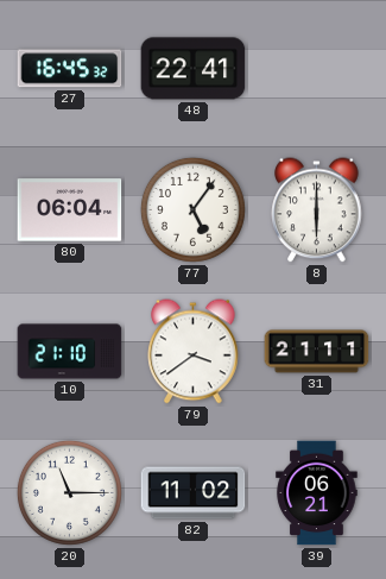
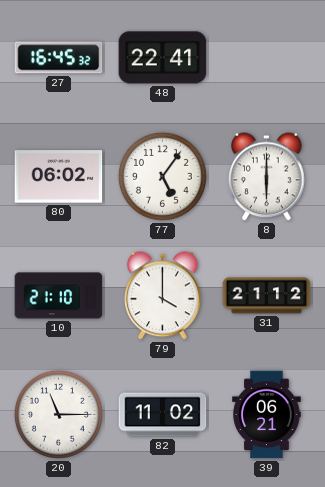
80: 06:04 -> 06:02 (59, 177)
79: 3:39 -> 4:00 (163, 296)
31: 21:11 -> 21:12 (267, 296)
